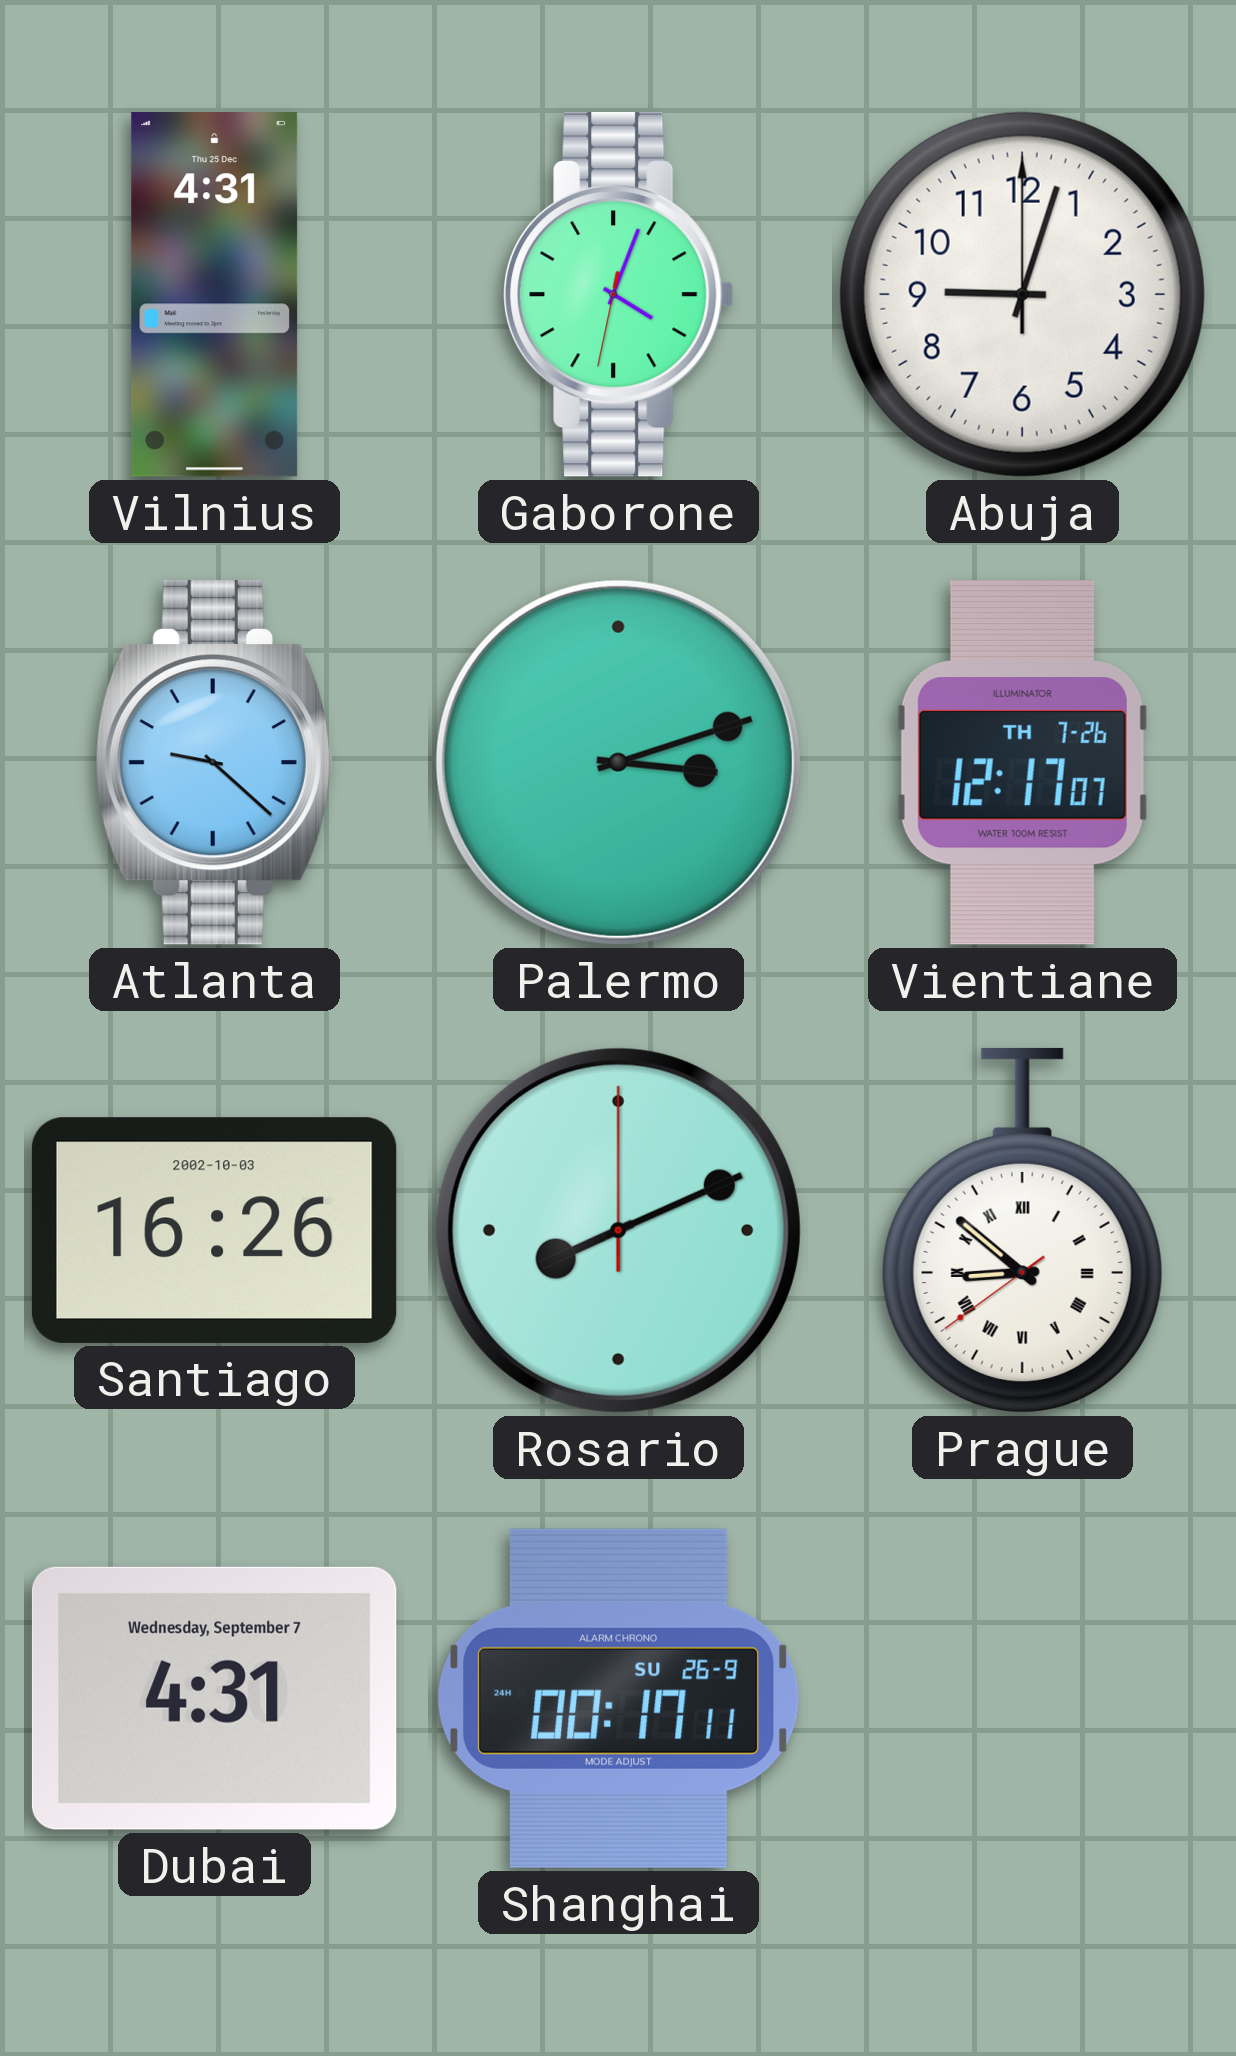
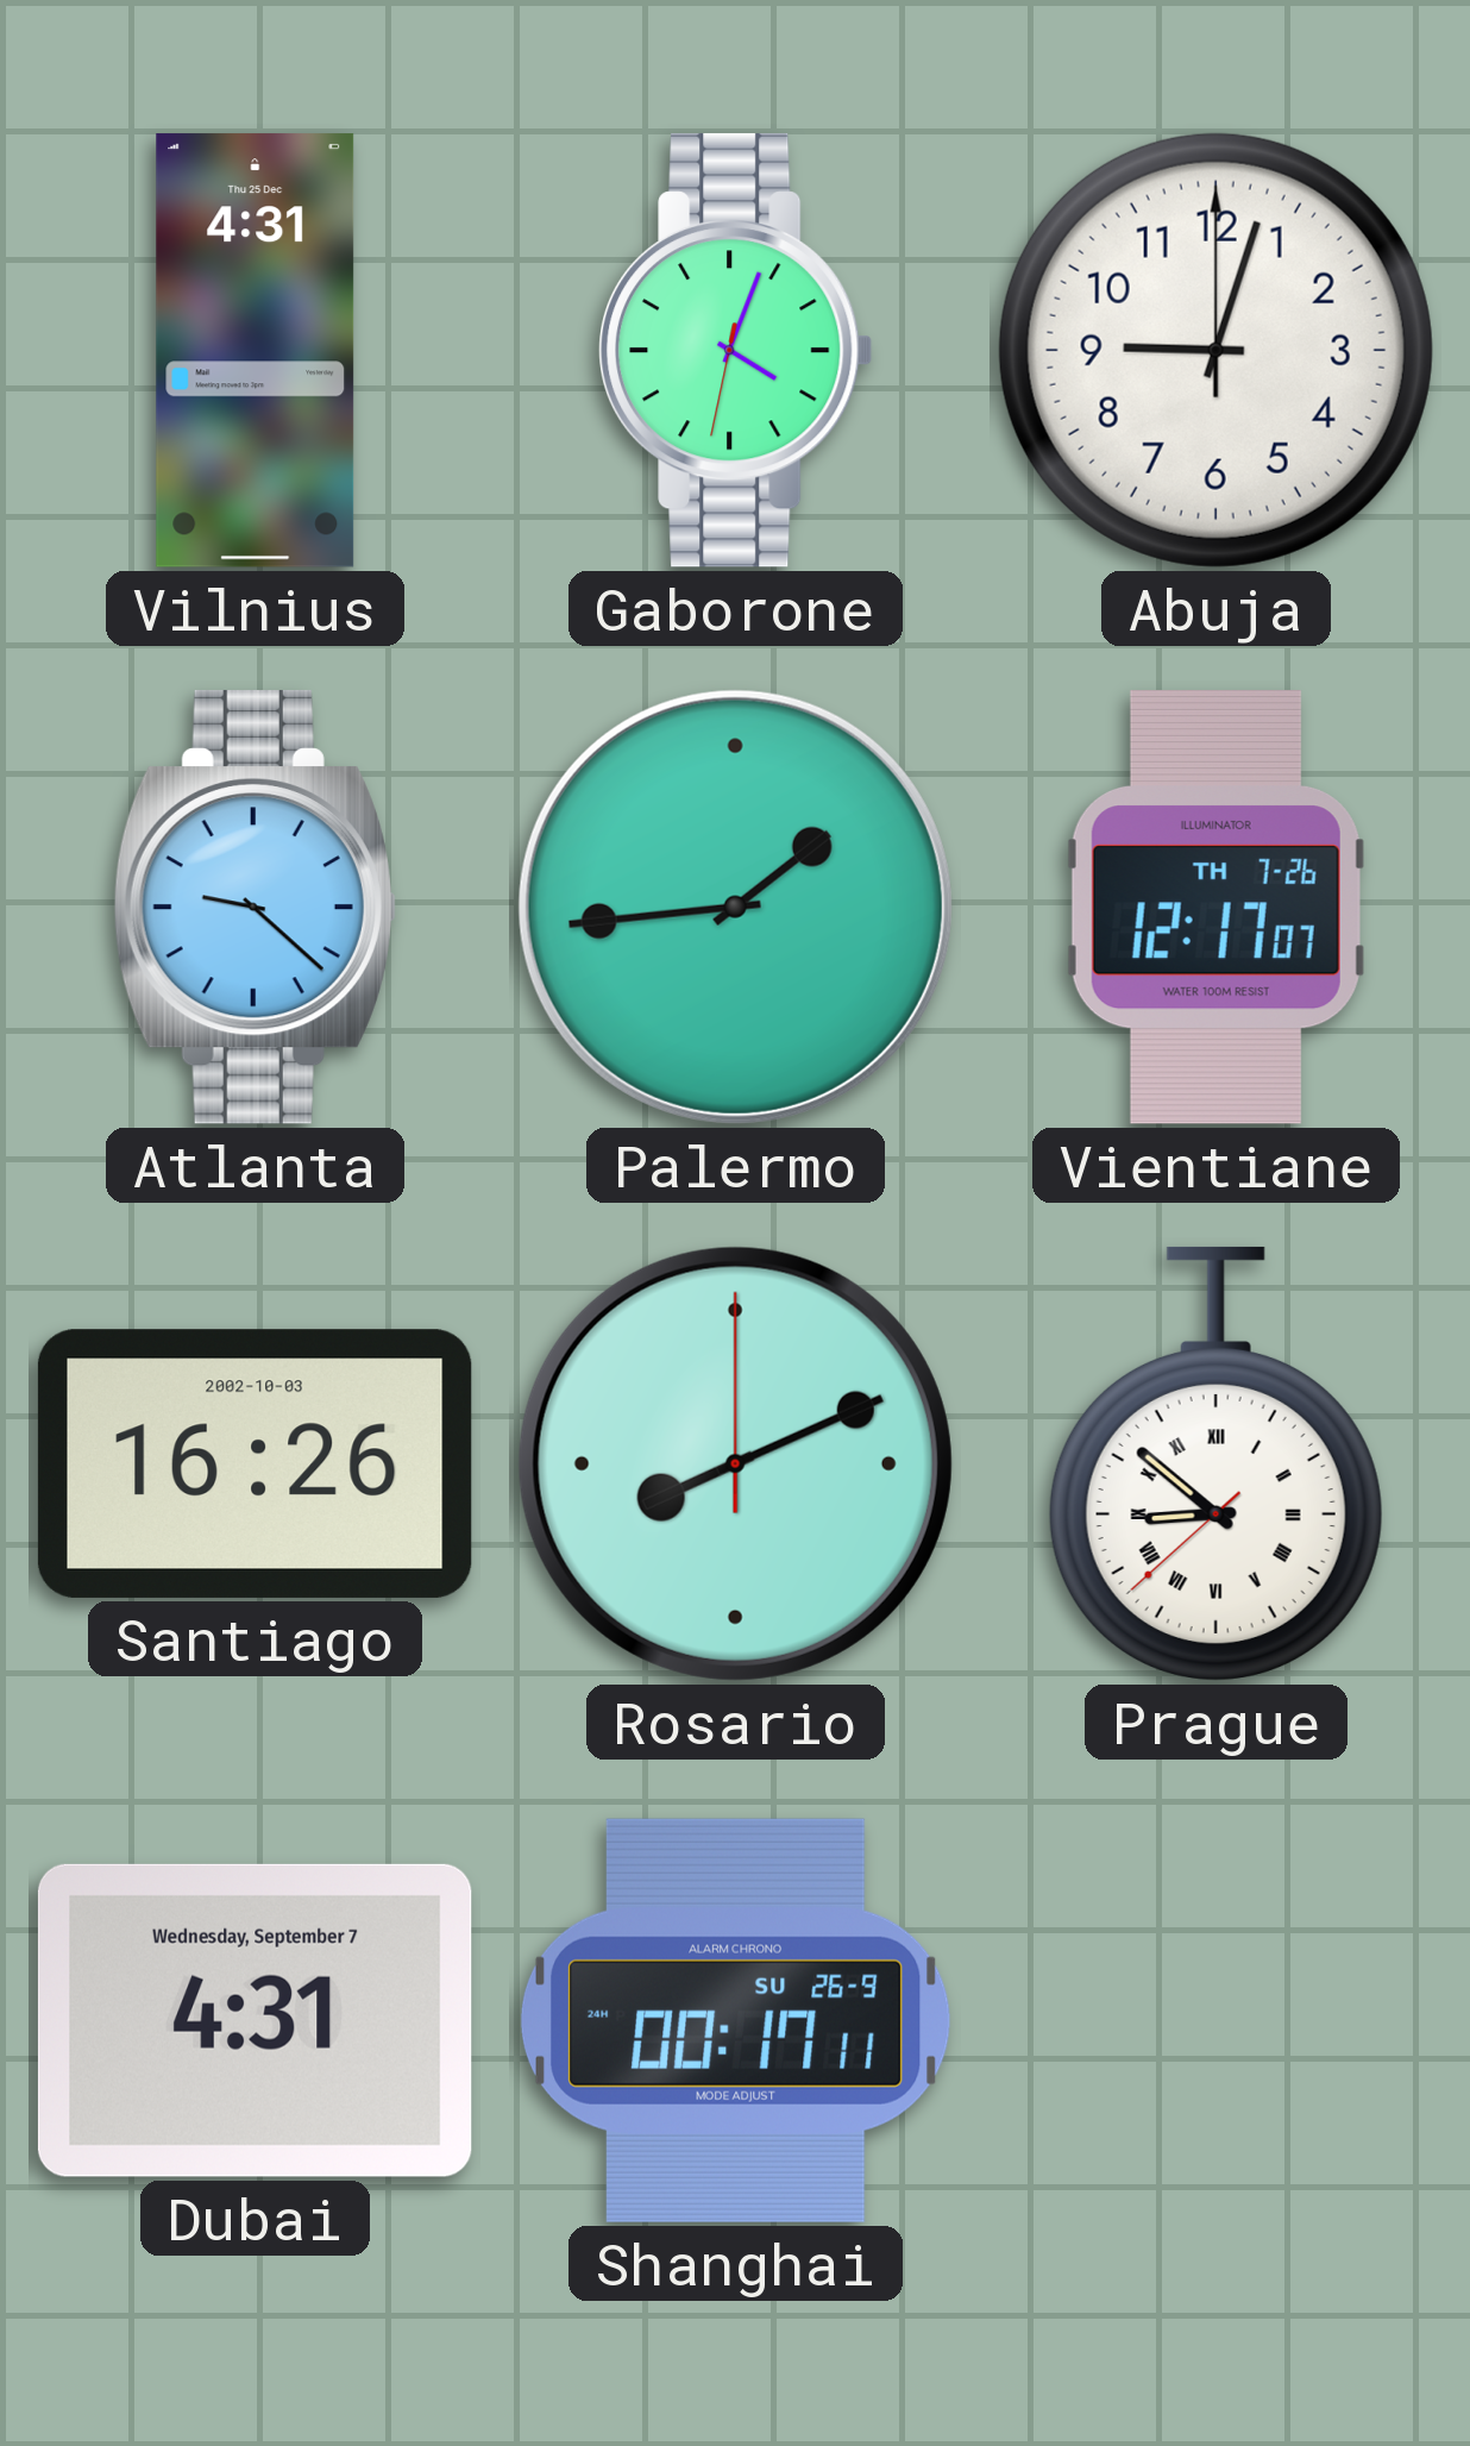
Palermo: 3:12 -> 1:44 (735, 907)
Prague: 8:51:39 -> 8:51:38 (1215, 1463)
